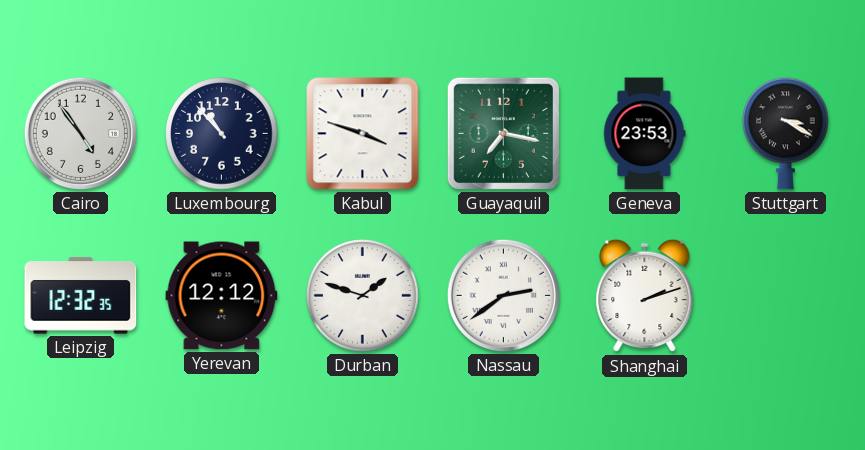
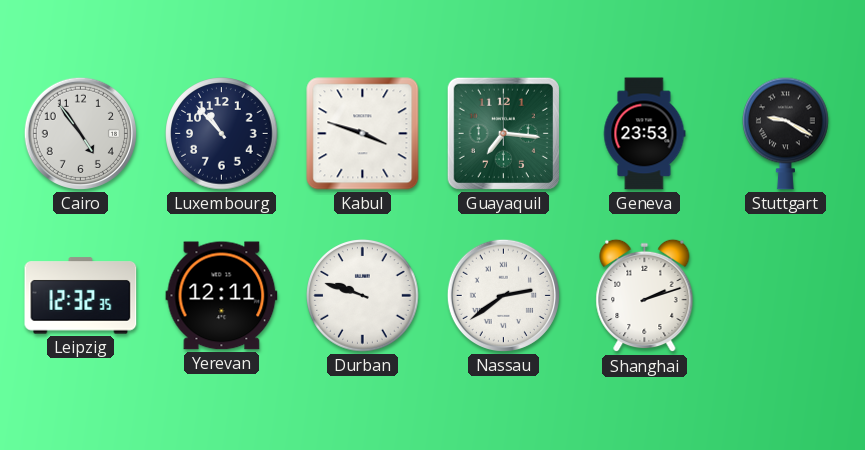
Guayaquil: 7:17 -> 7:16 (503, 133)
Stuttgart: 3:20 -> 9:20 (786, 133)
Yerevan: 12:12 -> 12:11 (222, 296)
Durban: 1:48 -> 9:48 (363, 296)
